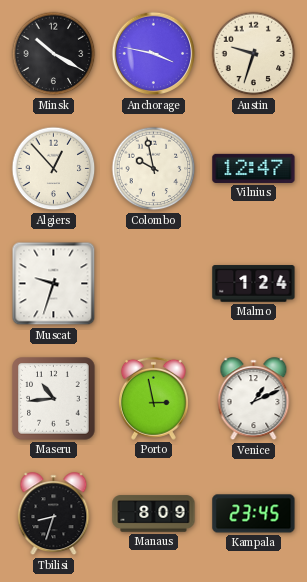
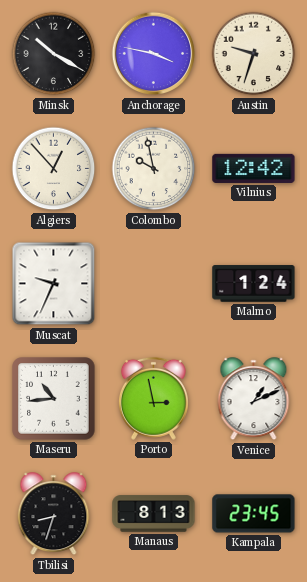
Vilnius: 12:47 -> 12:42 (254, 168)
Muscat: 9:33 -> 9:34 (54, 284)
Manaus: 8:09 -> 8:13 (154, 514)
